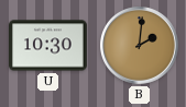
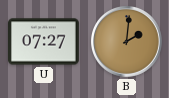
U: 10:30 -> 07:27 (44, 42)
